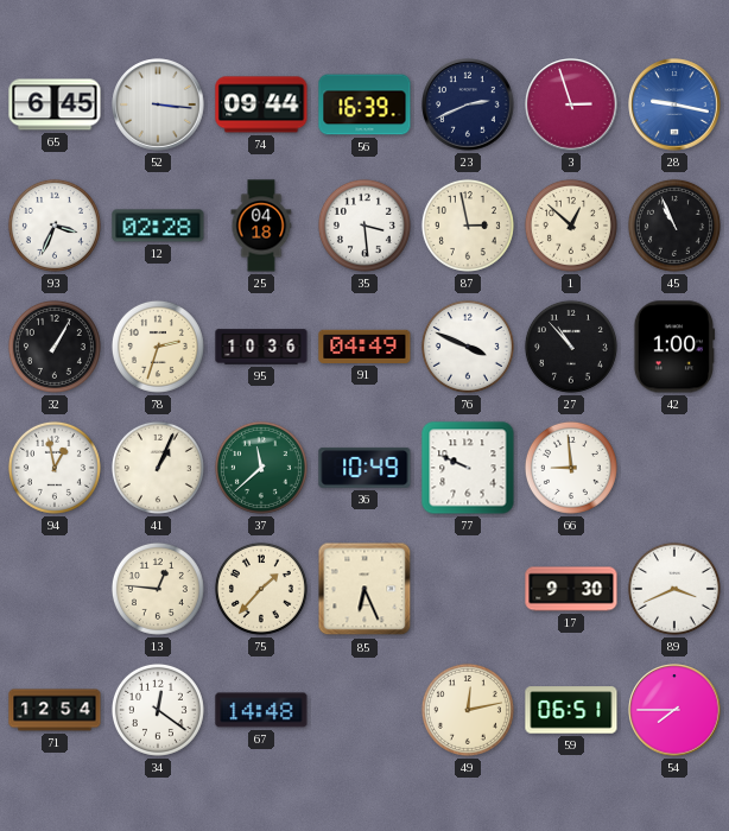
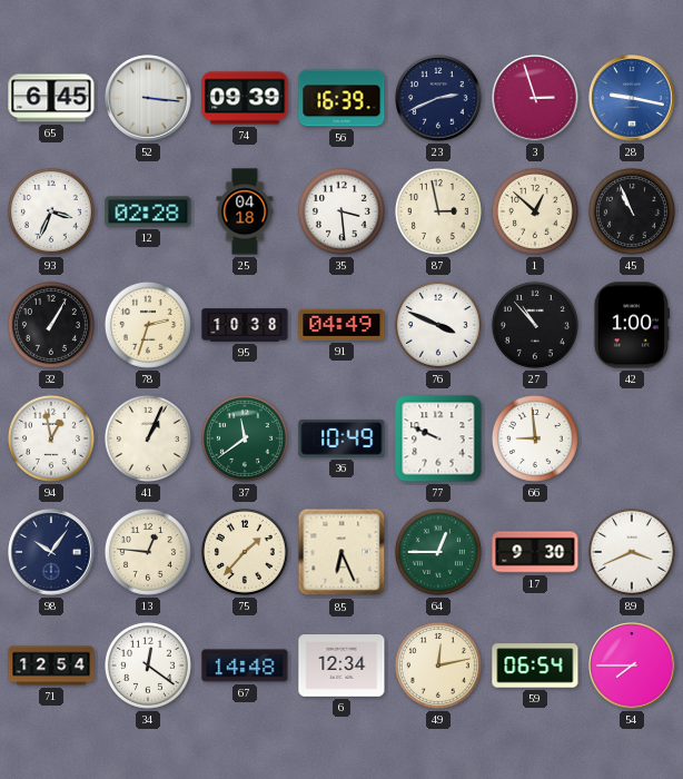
74: 09:44 -> 09:39 (245, 98)
95: 10:36 -> 10:38 (245, 325)
37: 11:38 -> 11:39 (245, 438)
98: none -> 10:06 (51, 552)
64: none -> 12:45 (438, 552)
6: none -> 12:34 (341, 665)
59: 06:51 -> 06:54 (535, 665)
